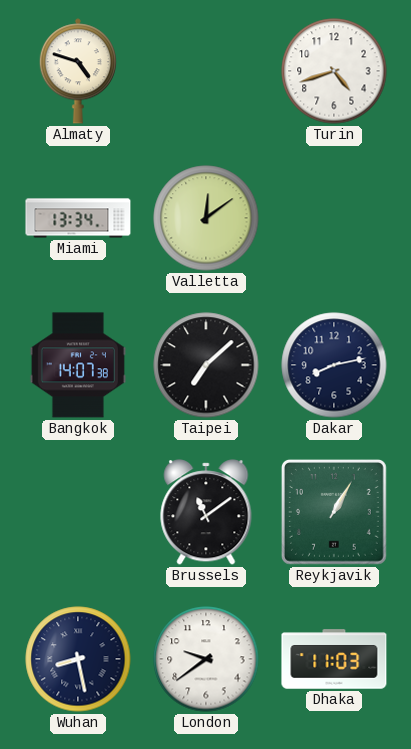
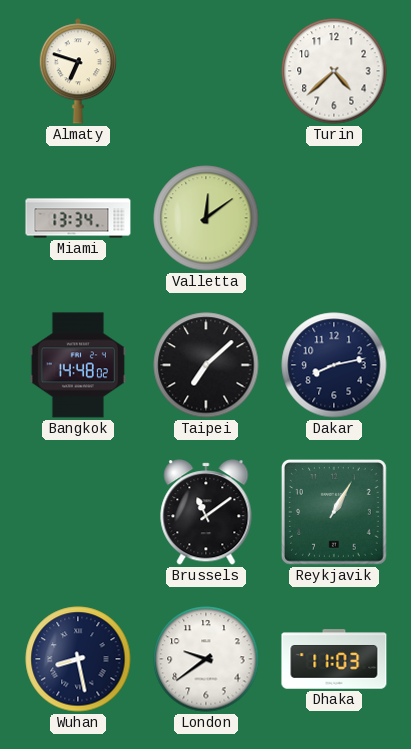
Almaty: 4:48 -> 6:48 (78, 71)
Turin: 4:42 -> 4:38 (334, 71)
Bangkok: 14:07 -> 14:48 (78, 365)
